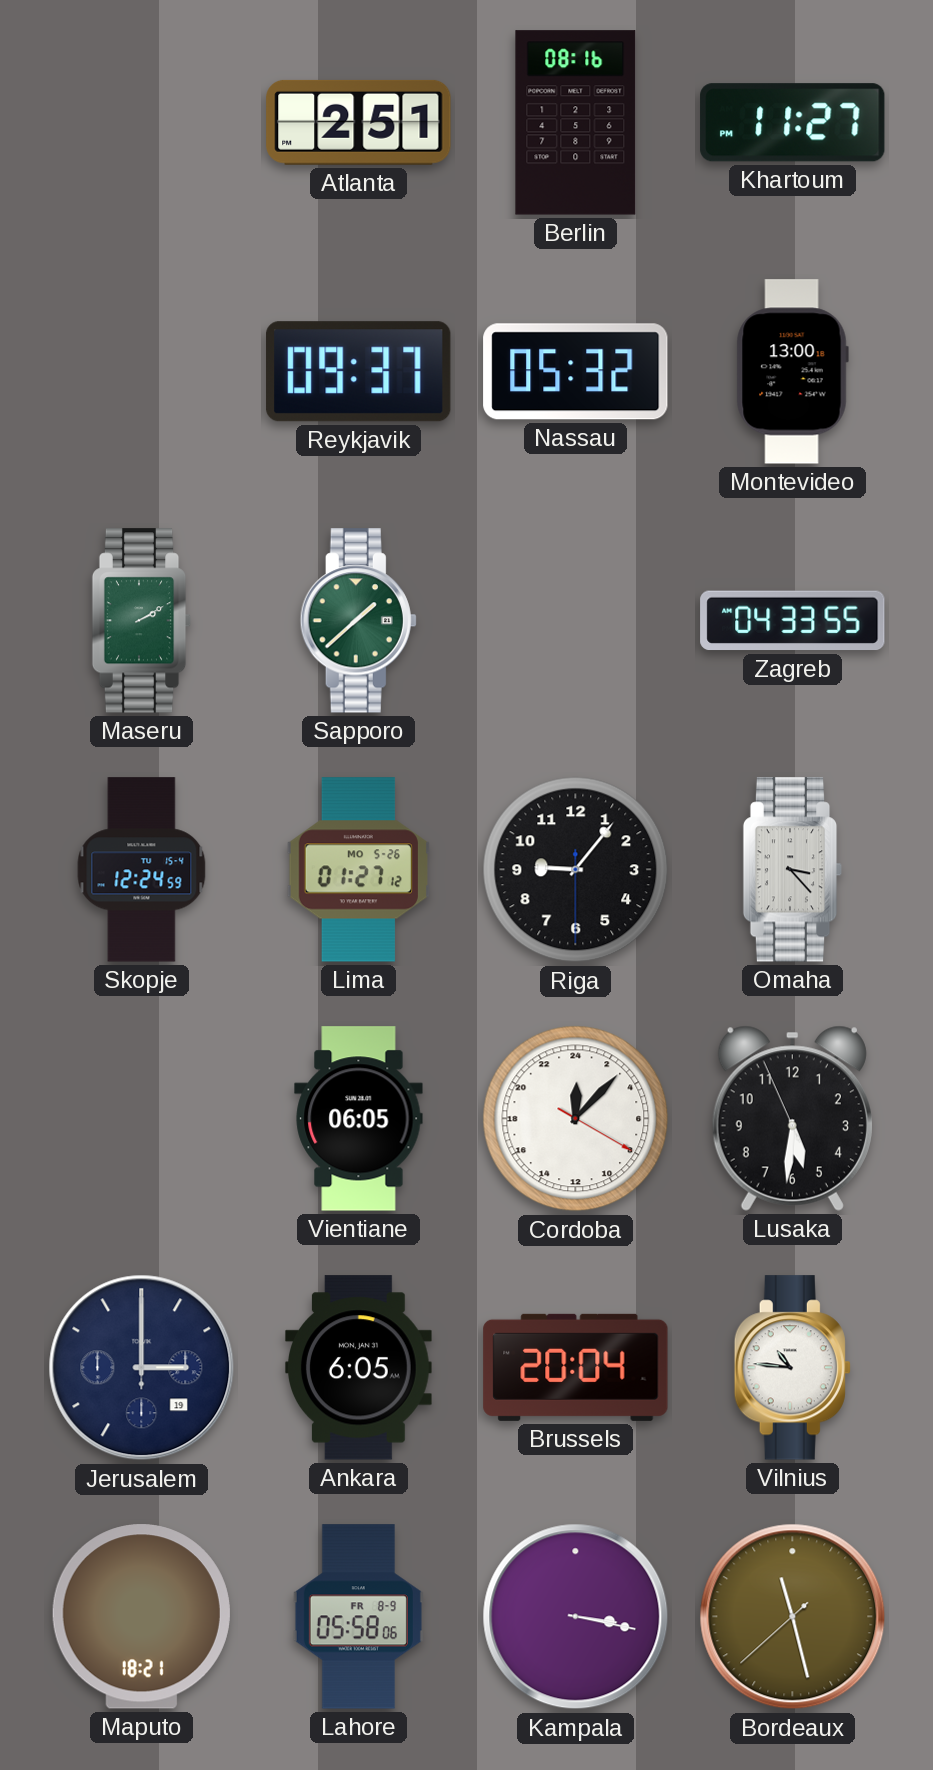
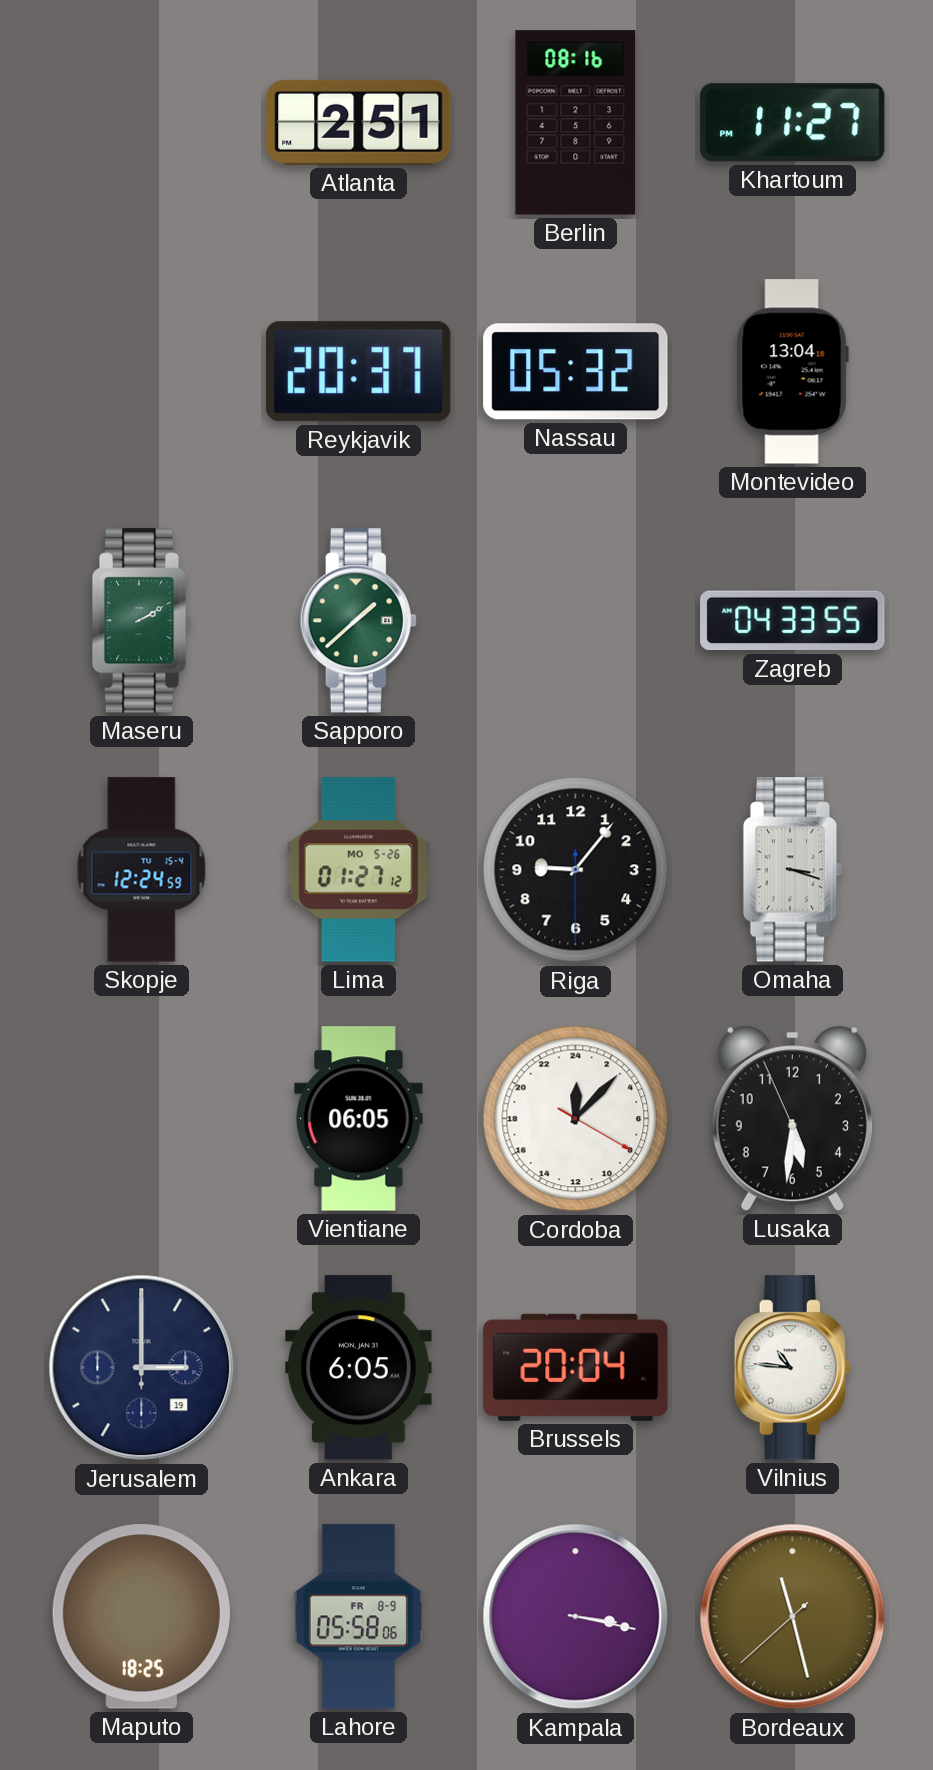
Reykjavik: 09:37 -> 20:37 (359, 372)
Montevideo: 13:00 -> 13:04 (792, 372)
Omaha: 3:23 -> 3:18 (793, 870)
Maputo: 18:21 -> 18:25 (141, 1617)
